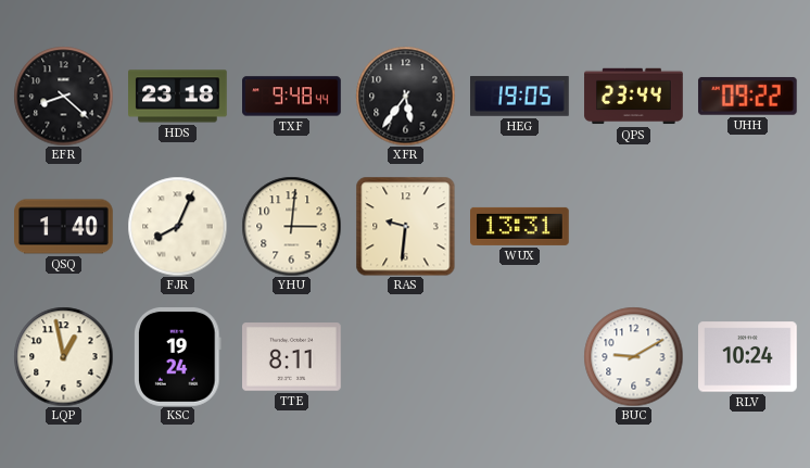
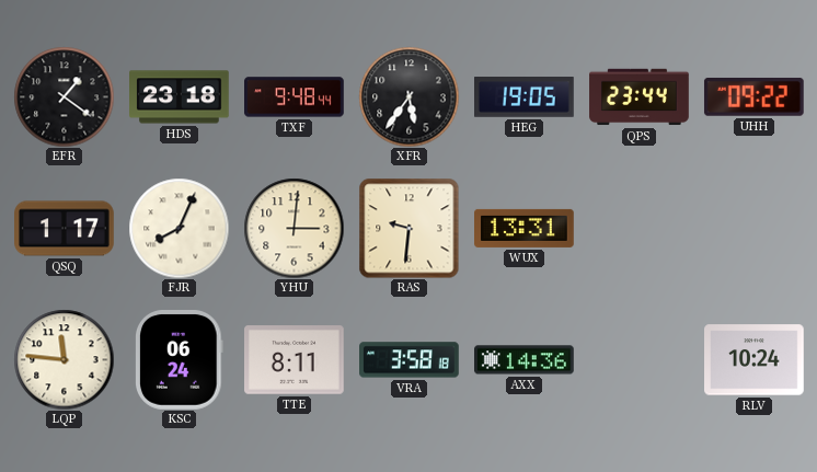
EFR: 8:22 -> 1:21 (64, 96)
QSQ: 1:40 -> 1:17 (65, 229)
LQP: 12:58 -> 11:46 (64, 359)
KSC: 19:24 -> 06:24 (180, 360)
VRA: none -> 3:58 (410, 360)
AXX: none -> 14:36 (525, 360)
BUC: 9:10 -> none (633, 356)
